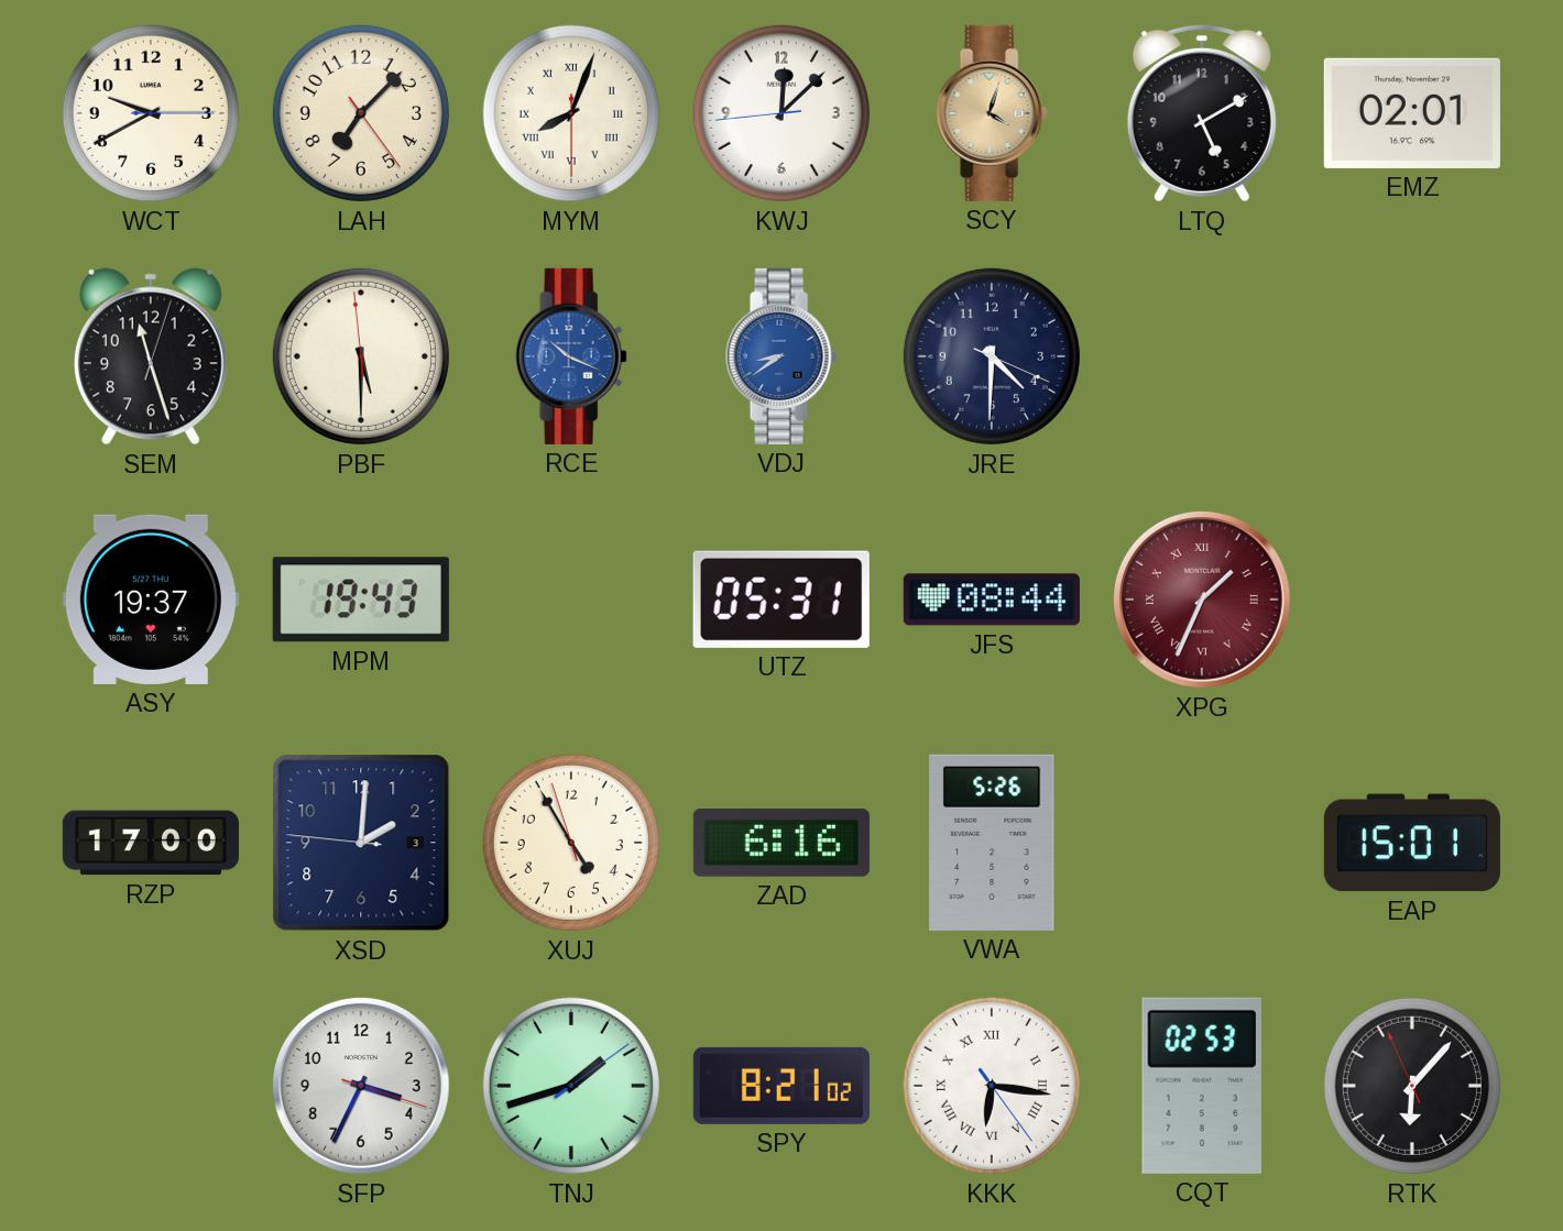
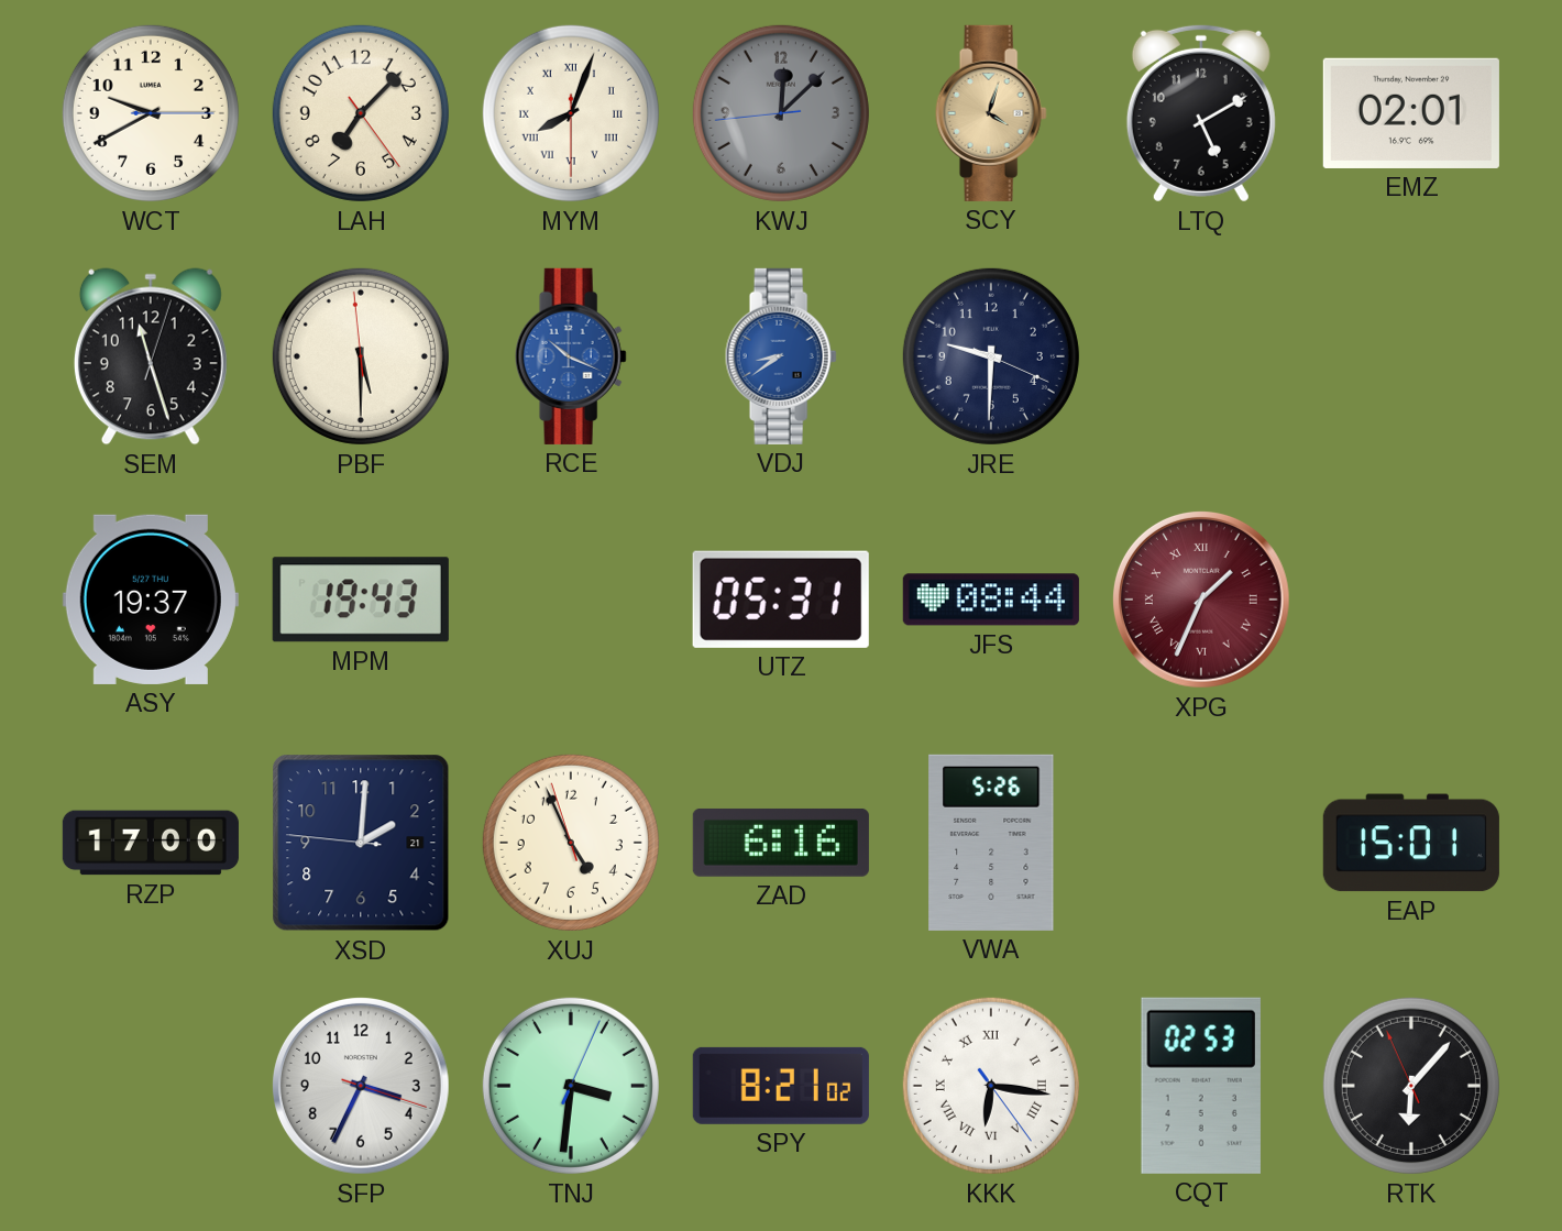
KWJ dial: white -> grey (781, 113)
JRE: 4:30 -> 9:30 (991, 356)
XSD date: 3 -> 21 (361, 843)
XUJ: 4:54 -> 4:55 (571, 843)
TNJ: 1:42 -> 3:31 (571, 1086)
